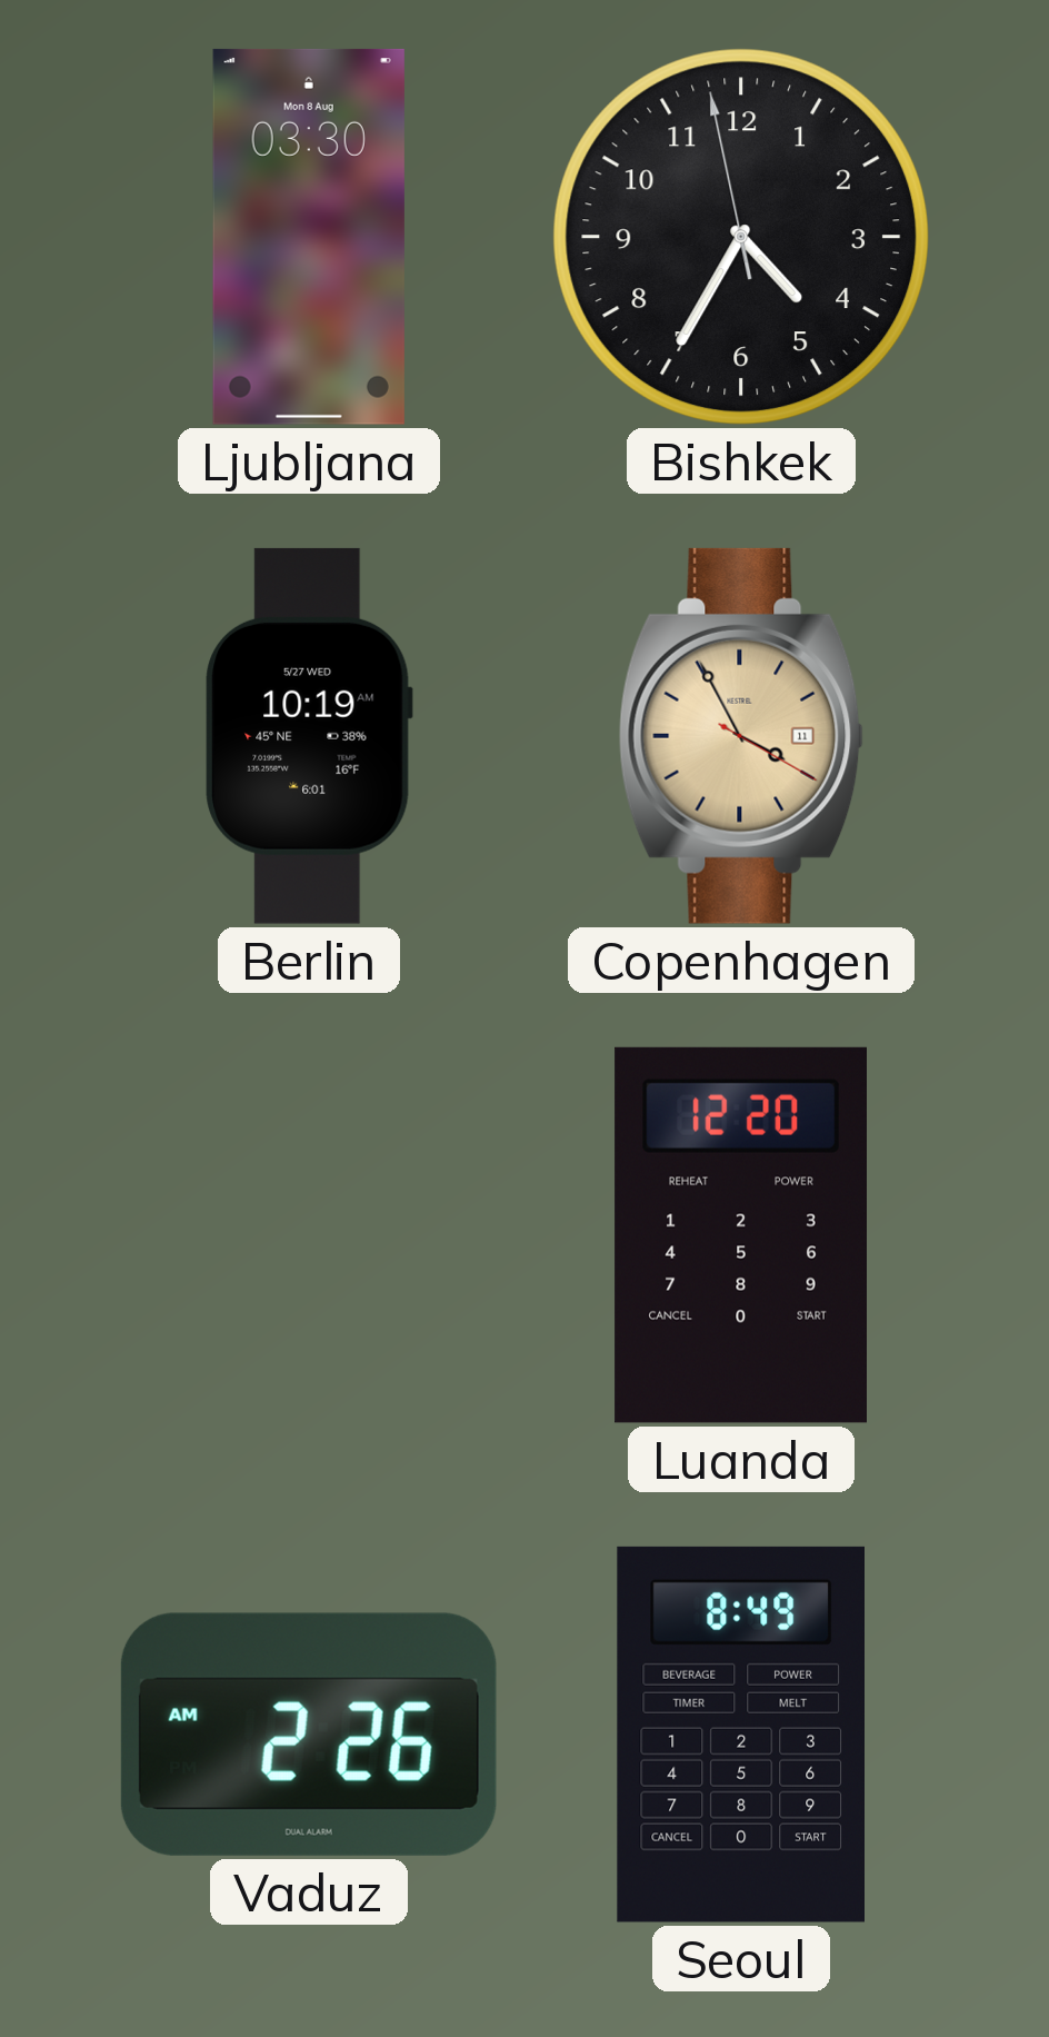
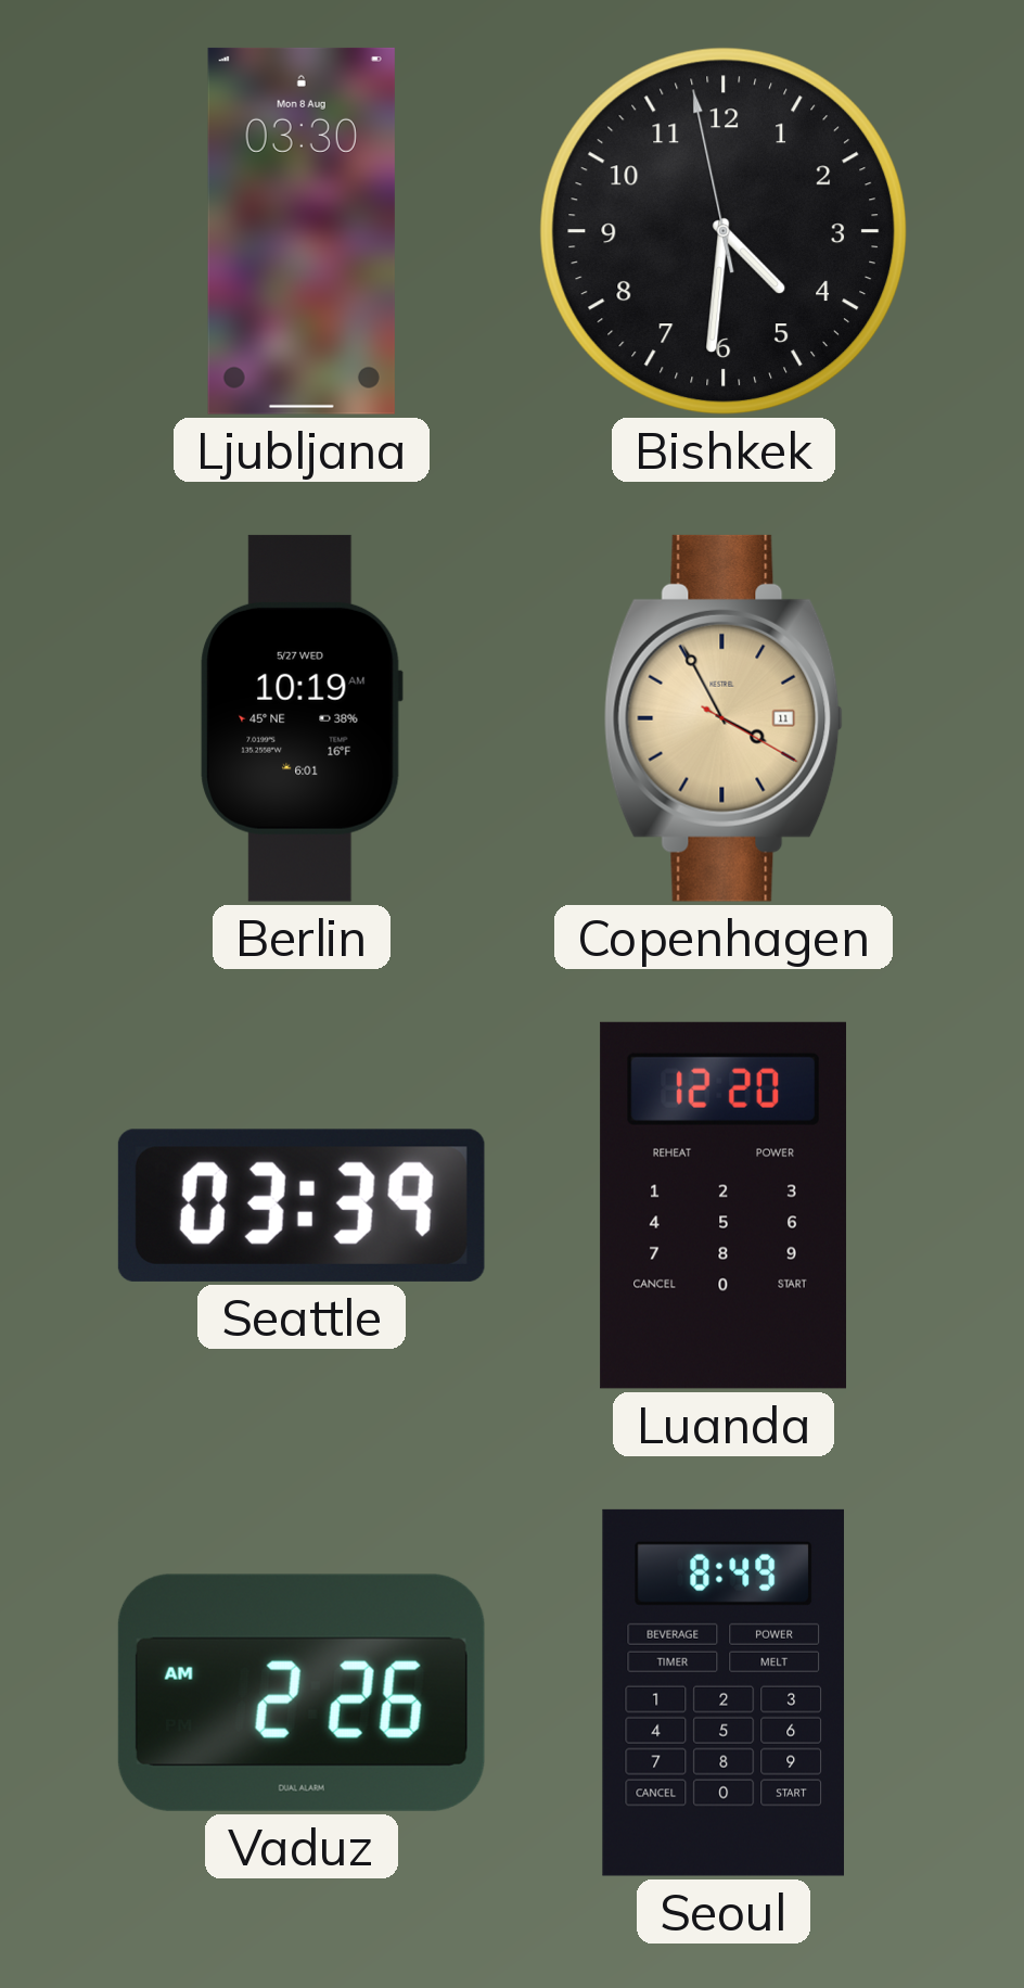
Bishkek: 4:34 -> 4:30 (724, 231)
Seattle: none -> 03:39 (302, 1206)
